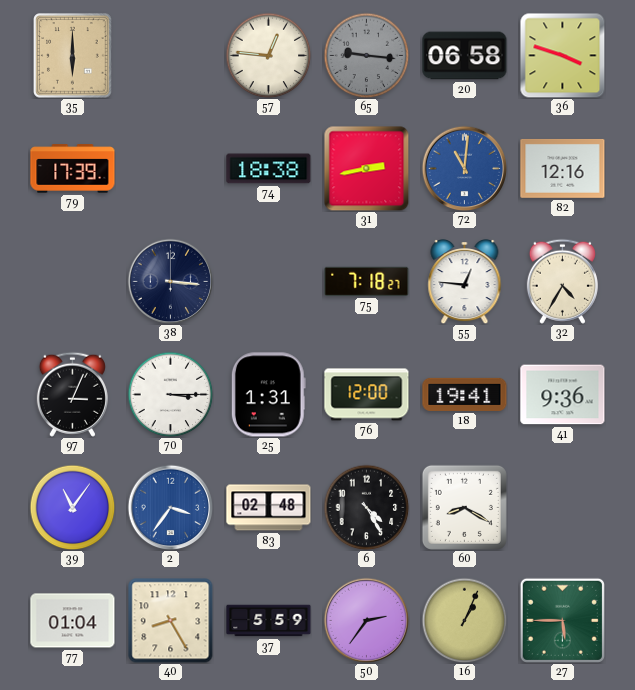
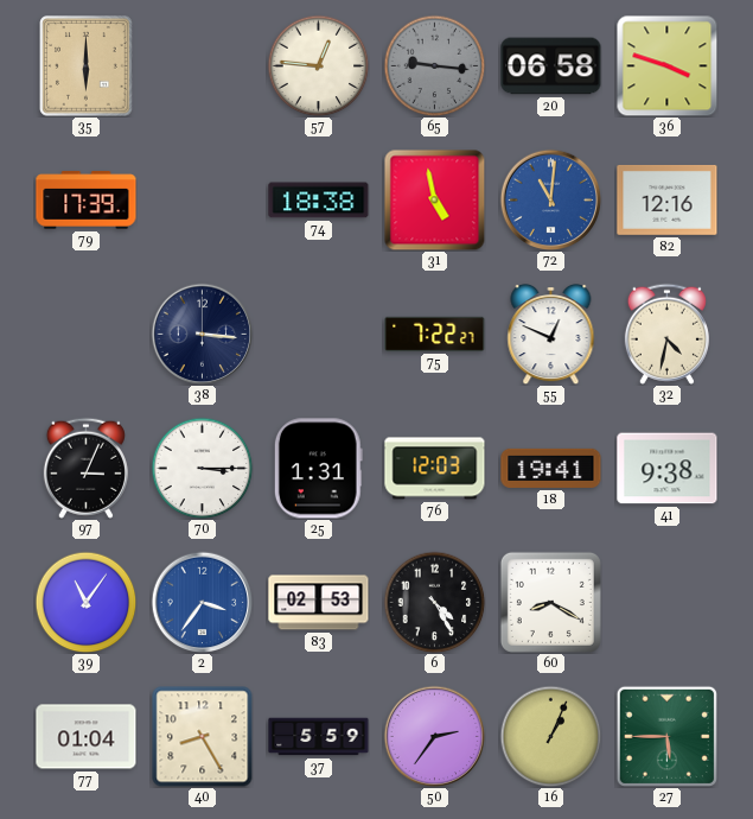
31: 2:43 -> 4:58 (434, 199)
75: 7:18 -> 7:22 (435, 334)
55: 12:46 -> 12:49 (551, 335)
32: 4:35 -> 4:32 (666, 334)
76: 12:00 -> 12:03 (435, 469)
41: 9:36 -> 9:38 (668, 469)
83: 02:48 -> 02:53 (319, 603)
